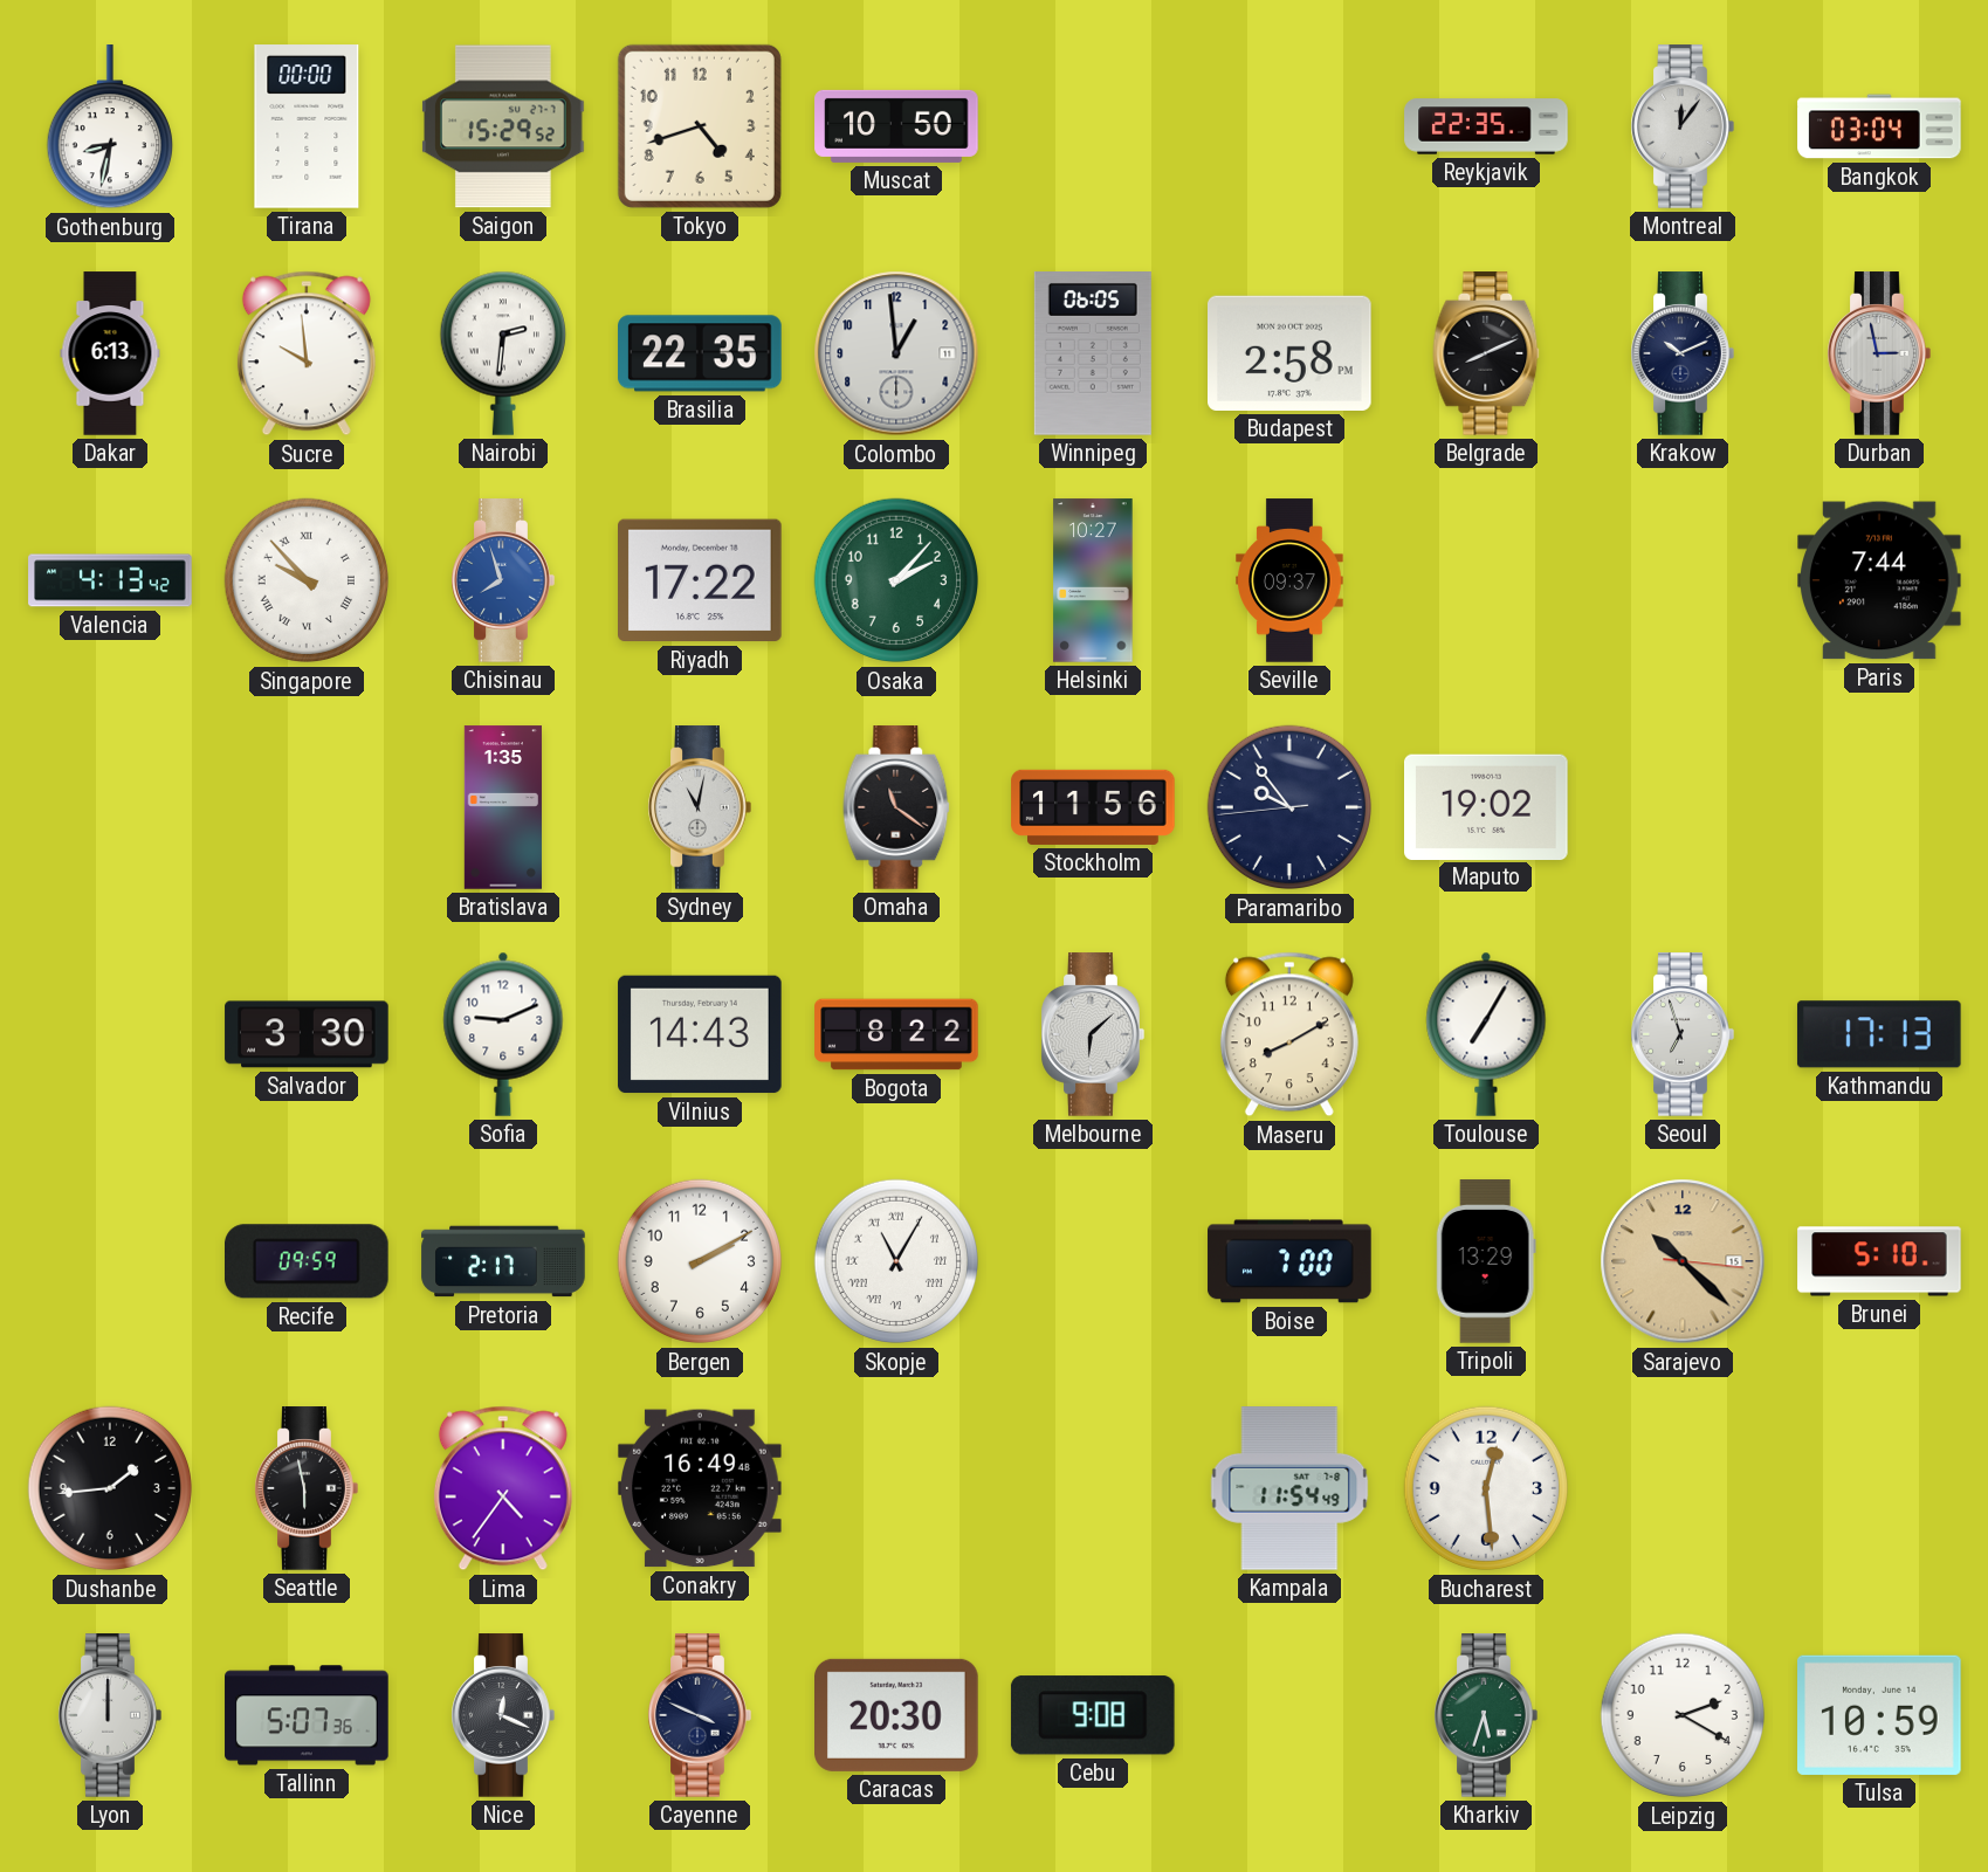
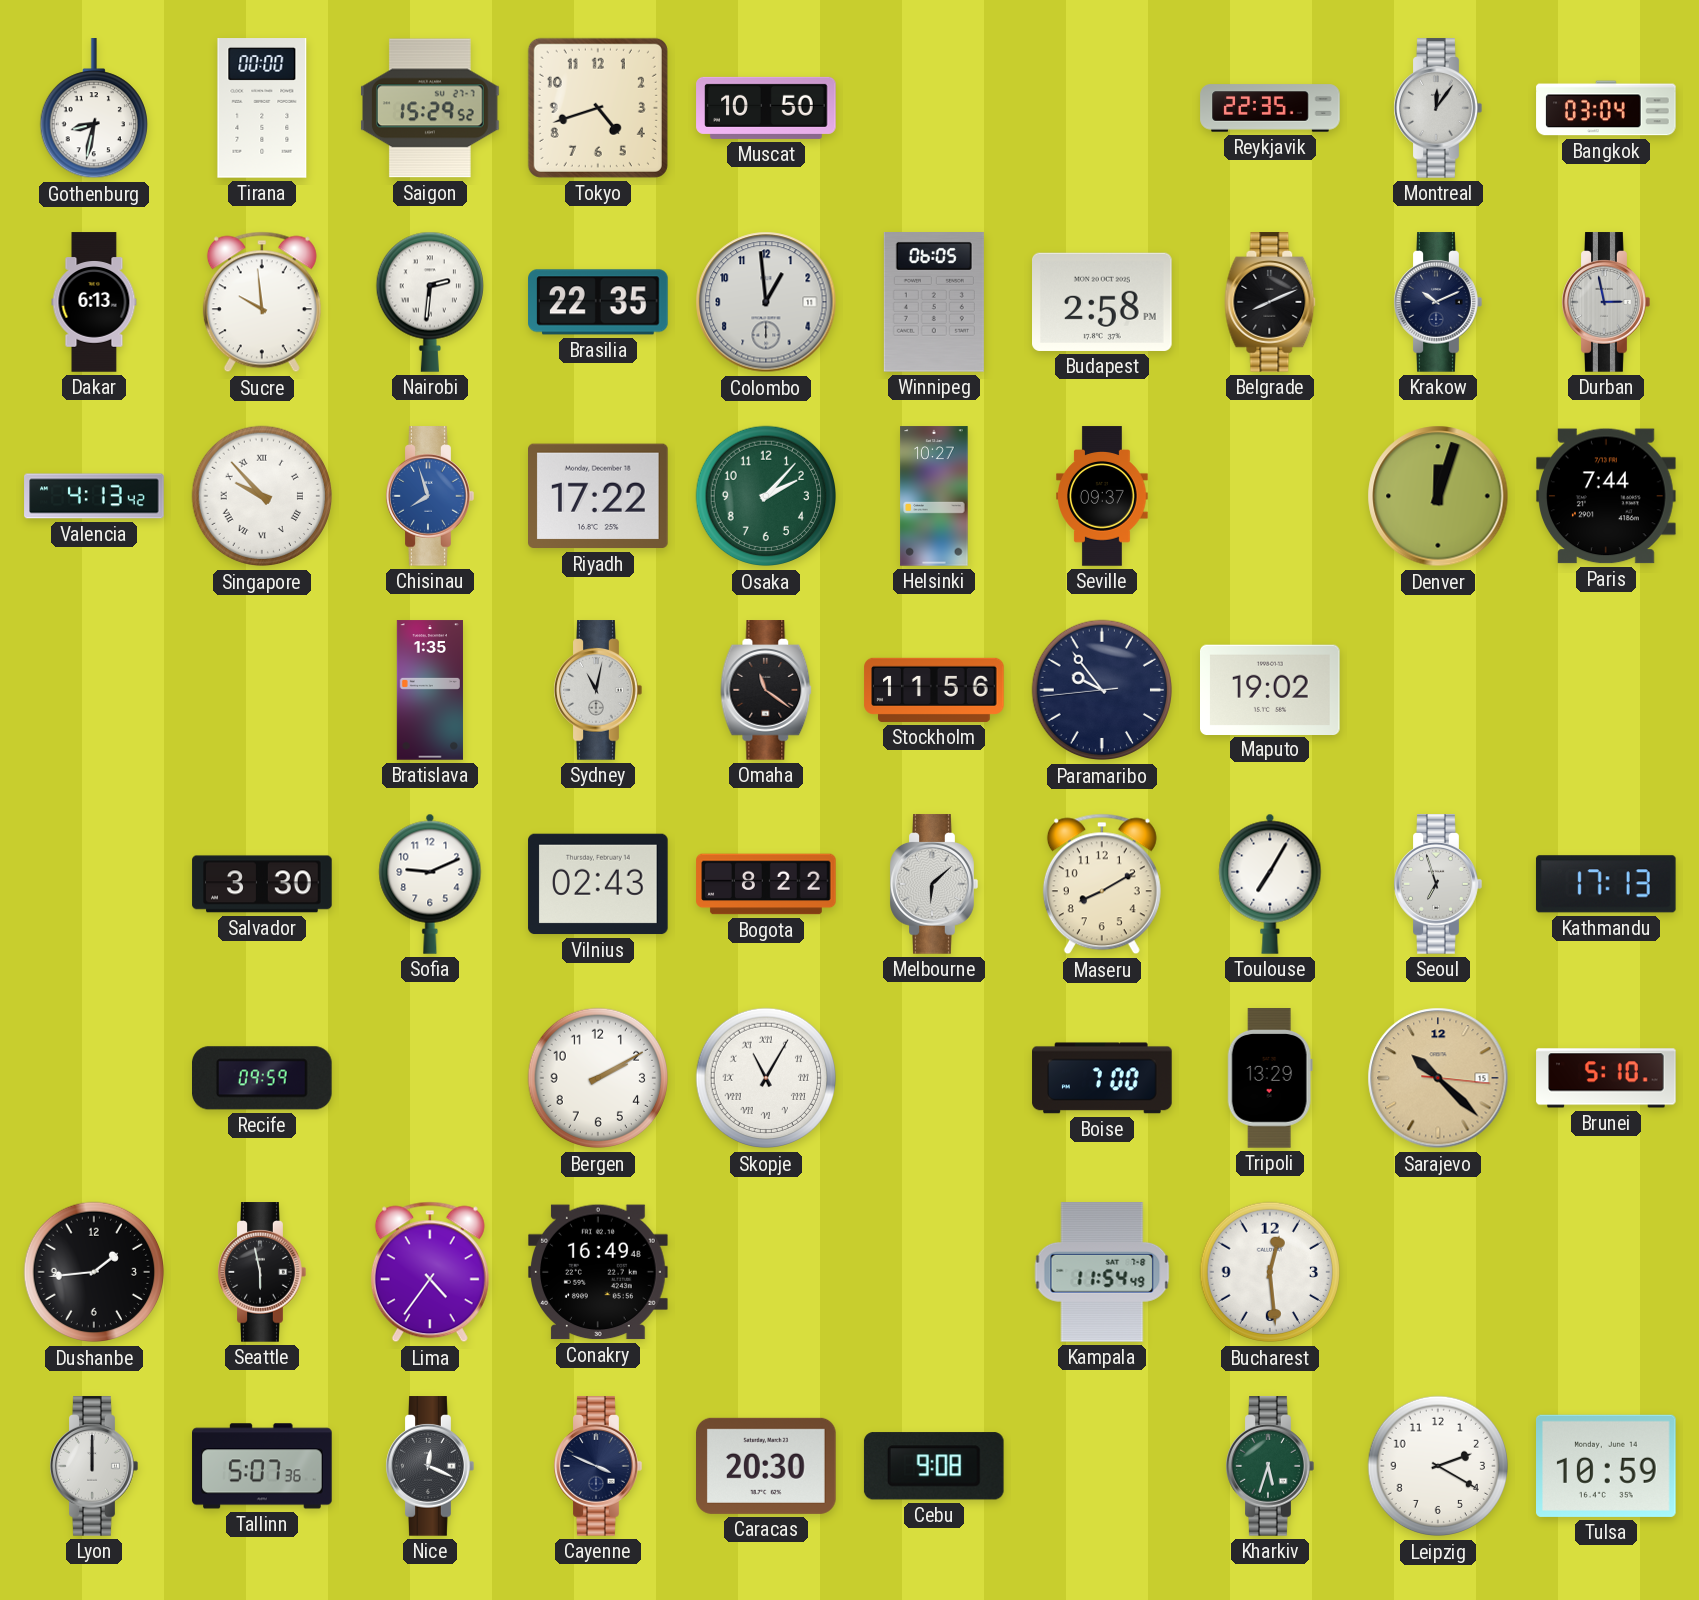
Denver: none -> 12:03 (1438, 496)
Vilnius: 14:43 -> 02:43 (598, 884)
Pretoria: 2:17 -> none (503, 1261)
